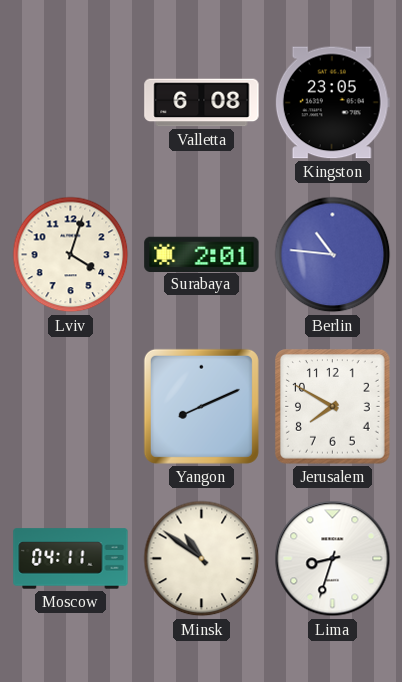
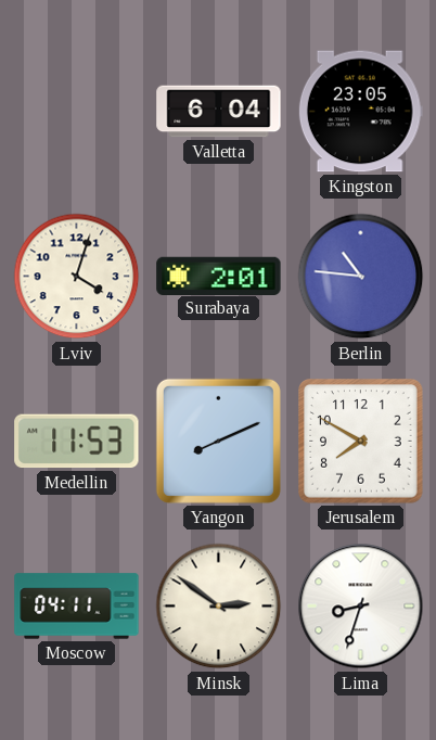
Valletta: 6:08 -> 6:04 (219, 112)
Medellin: none -> 11:53 (77, 442)
Minsk: 10:51 -> 2:51 (219, 607)
